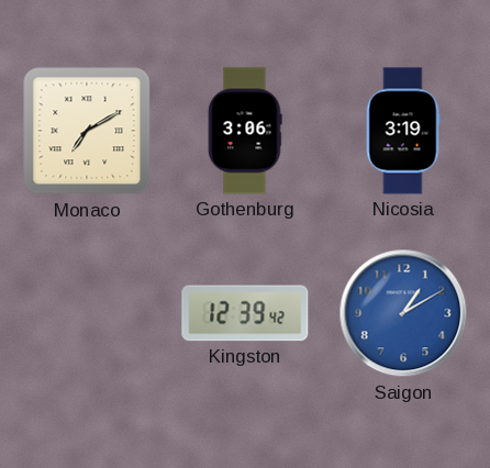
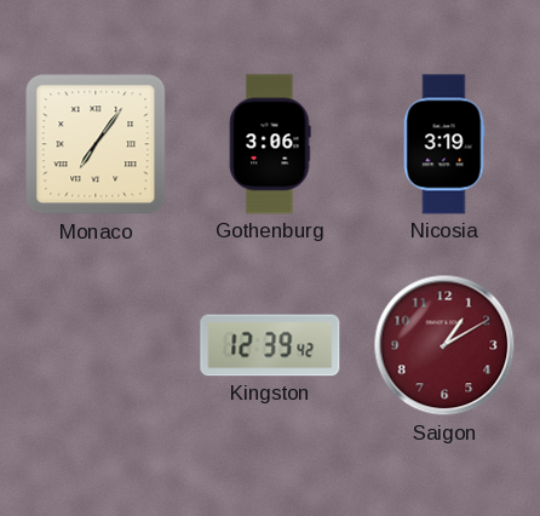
Monaco: 7:10 -> 7:06 (96, 144)
Saigon dial: blue -> burgundy (444, 345)
